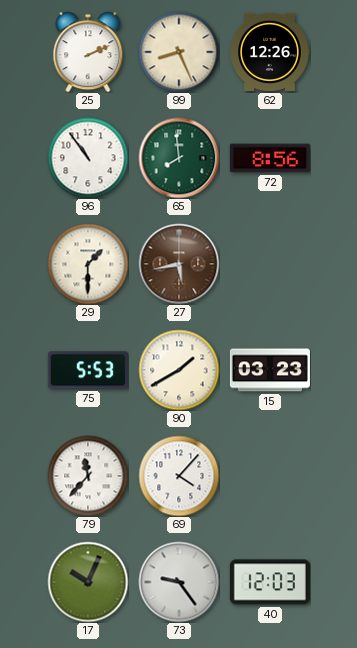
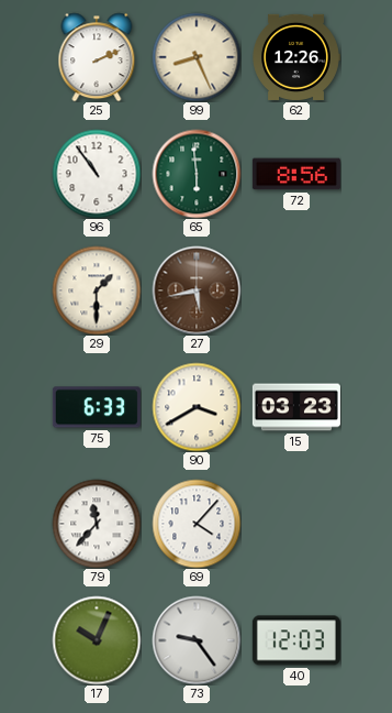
65: 7:59 -> 5:59 (197, 174)
75: 5:53 -> 6:33 (97, 407)
90: 1:40 -> 3:40 (197, 407)
